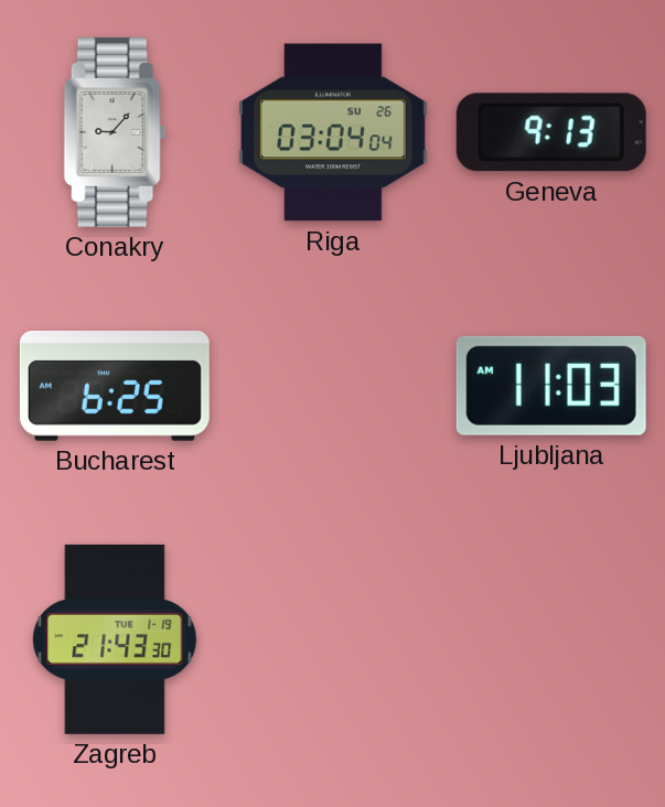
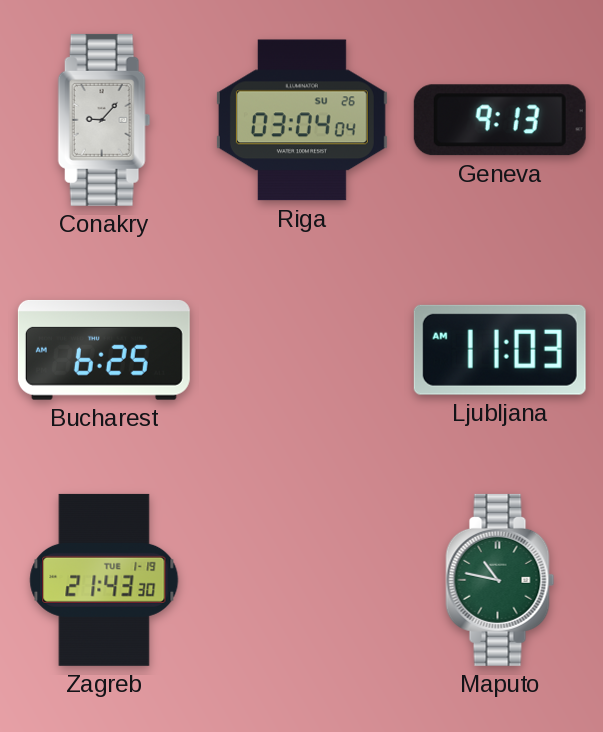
Maputo: none -> 10:47 (500, 580)
